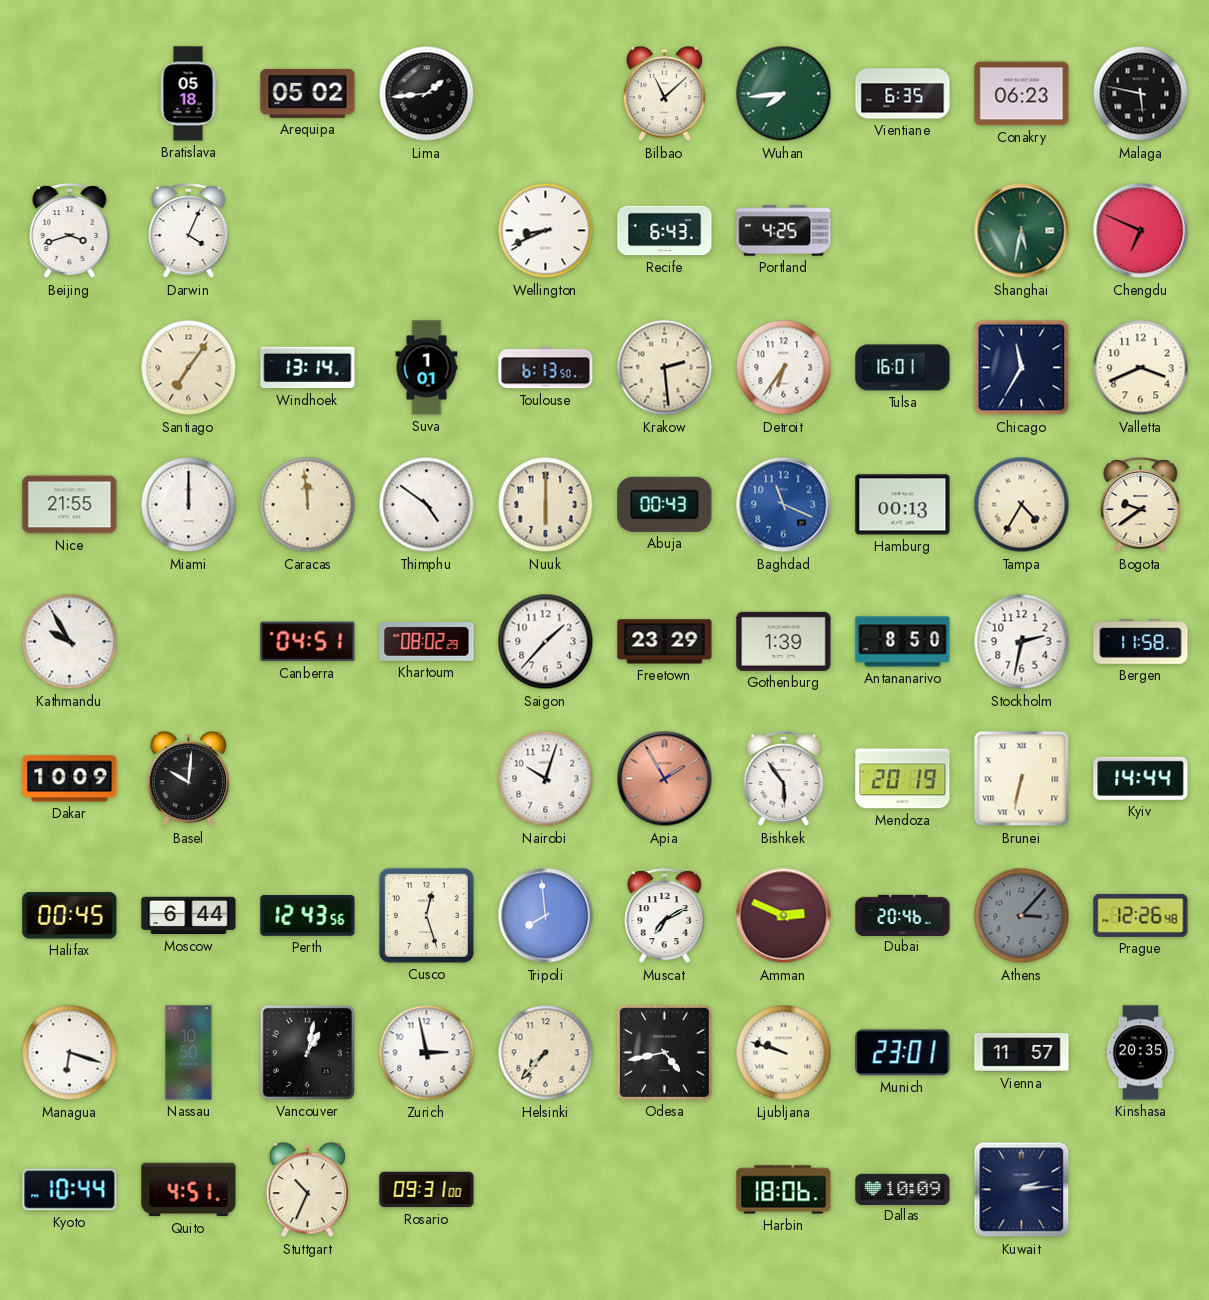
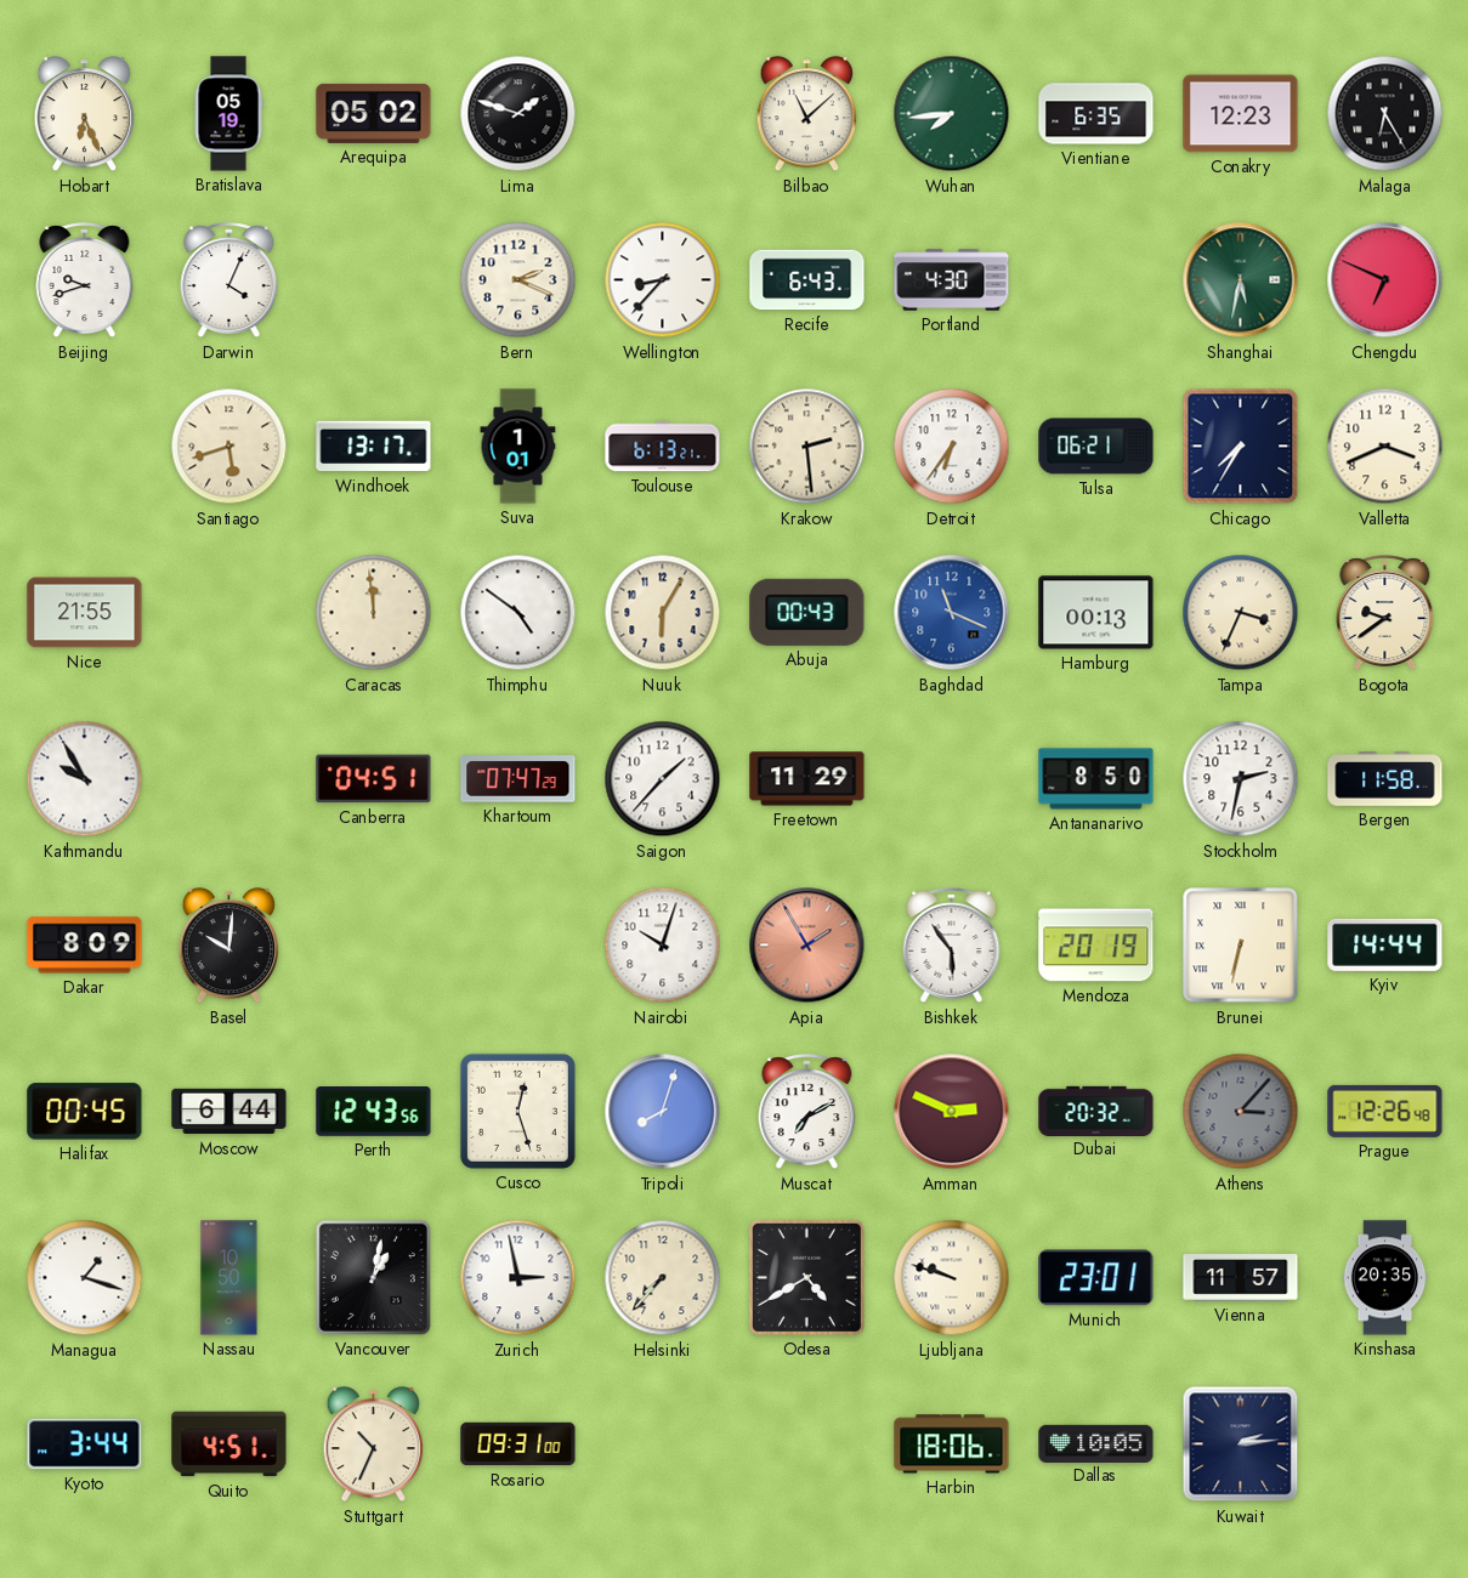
Hobart: none -> 6:26 (84, 115)
Bratislava: 05:18 -> 05:19 (228, 114)
Lima: 1:44 -> 1:48 (518, 114)
Conakry: 06:23 -> 12:23 (1241, 114)
Malaga: 5:47 -> 6:25 (1385, 114)
Beijing: 3:42 -> 9:42 (85, 280)
Bern: none -> 2:19 (518, 280)
Wellington: 8:41 -> 8:37 (663, 280)
Portland: 4:25 -> 4:30 (952, 280)
Santiago: 7:06 -> 5:42 (229, 447)
Windhoek: 13:14 -> 13:17 (374, 447)
Toulouse: 6:13:50 -> 6:13:21 (663, 447)
Tulsa: 16:01 -> 06:21 (1096, 447)
Chicago: 11:35 -> 7:35 (1241, 447)
Miami: 12:00 -> none (189, 505)
Nuuk: 6:00 -> 6:05 (663, 613)
Tampa: 4:35 -> 3:34 (1241, 613)
Khartoum: 08:02 -> 07:47 (518, 779)
Freetown: 23:29 -> 11:29 (807, 779)
Gothenburg: 1:39 -> none (784, 641)
Dakar: 10:09 -> 8:09 (85, 946)
Tripoli: 7:59 -> 8:03 (663, 1112)
Dubai: 20:46 -> 20:32 (1096, 1111)
Managua: 6:18 -> 1:18 (85, 1278)
Odesa: 4:43 -> 4:40 (806, 1277)
Kyoto: 10:44 -> 3:44 (85, 1444)
Dallas: 10:09 -> 10:05 (1096, 1443)
